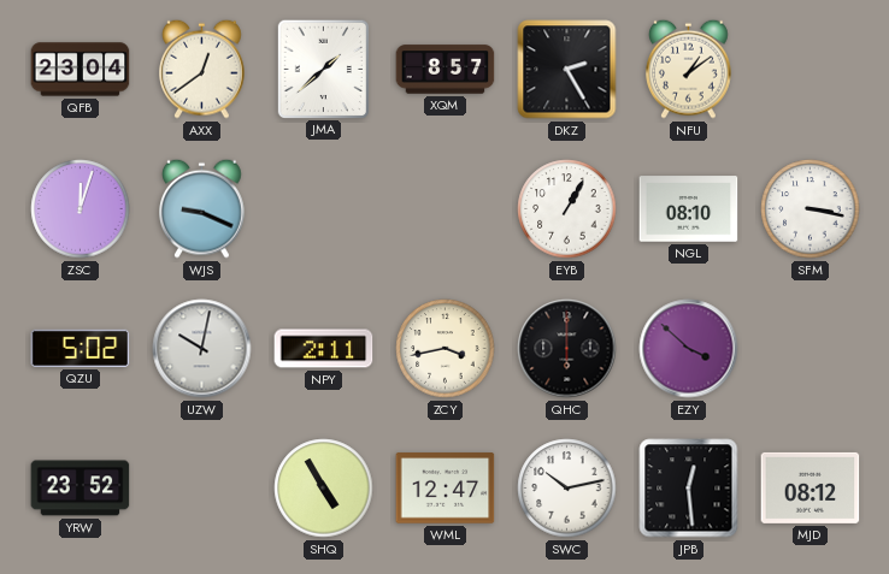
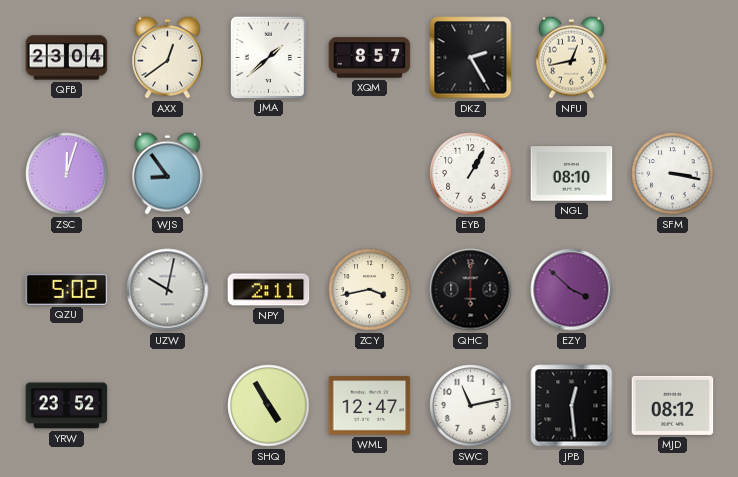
NFU: 1:09 -> 12:43 (572, 57)
WJS: 9:19 -> 8:54 (168, 173)
SWC: 10:13 -> 11:13 (471, 406)
